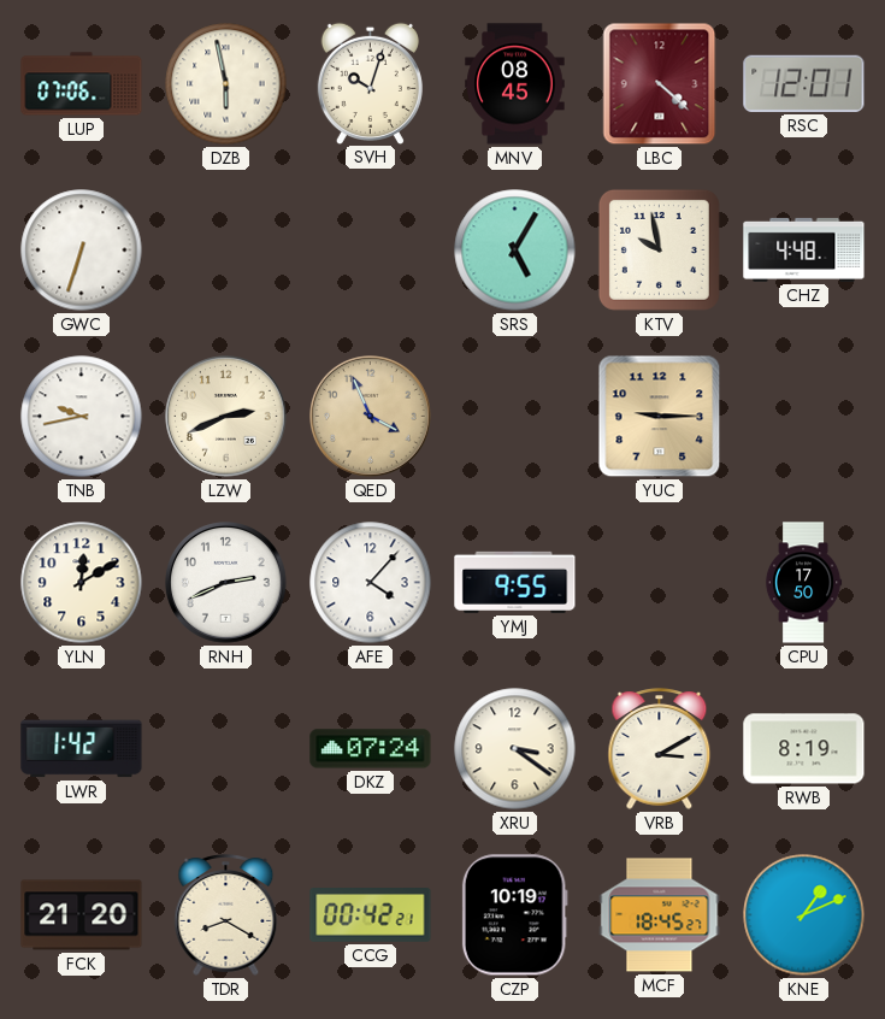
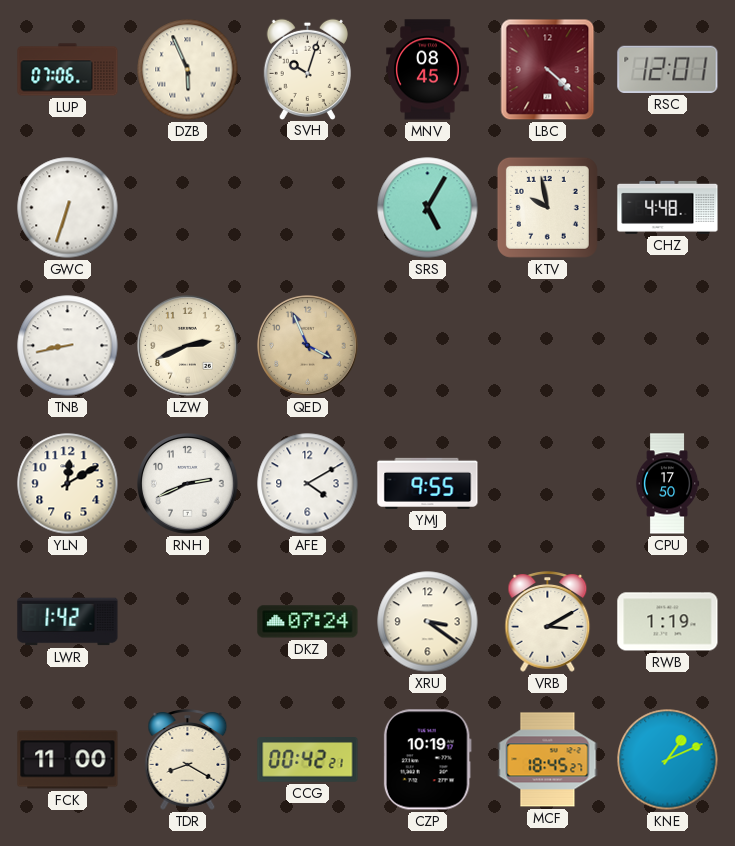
DZB: 5:58 -> 5:56 (188, 70)
TNB: 9:43 -> 8:43 (68, 346)
YUC: 9:15 -> none (660, 417)
AFE: 4:07 -> 4:10 (308, 484)
RWB: 8:19 -> 1:19 (668, 622)
FCK: 21:20 -> 11:00 (68, 760)
